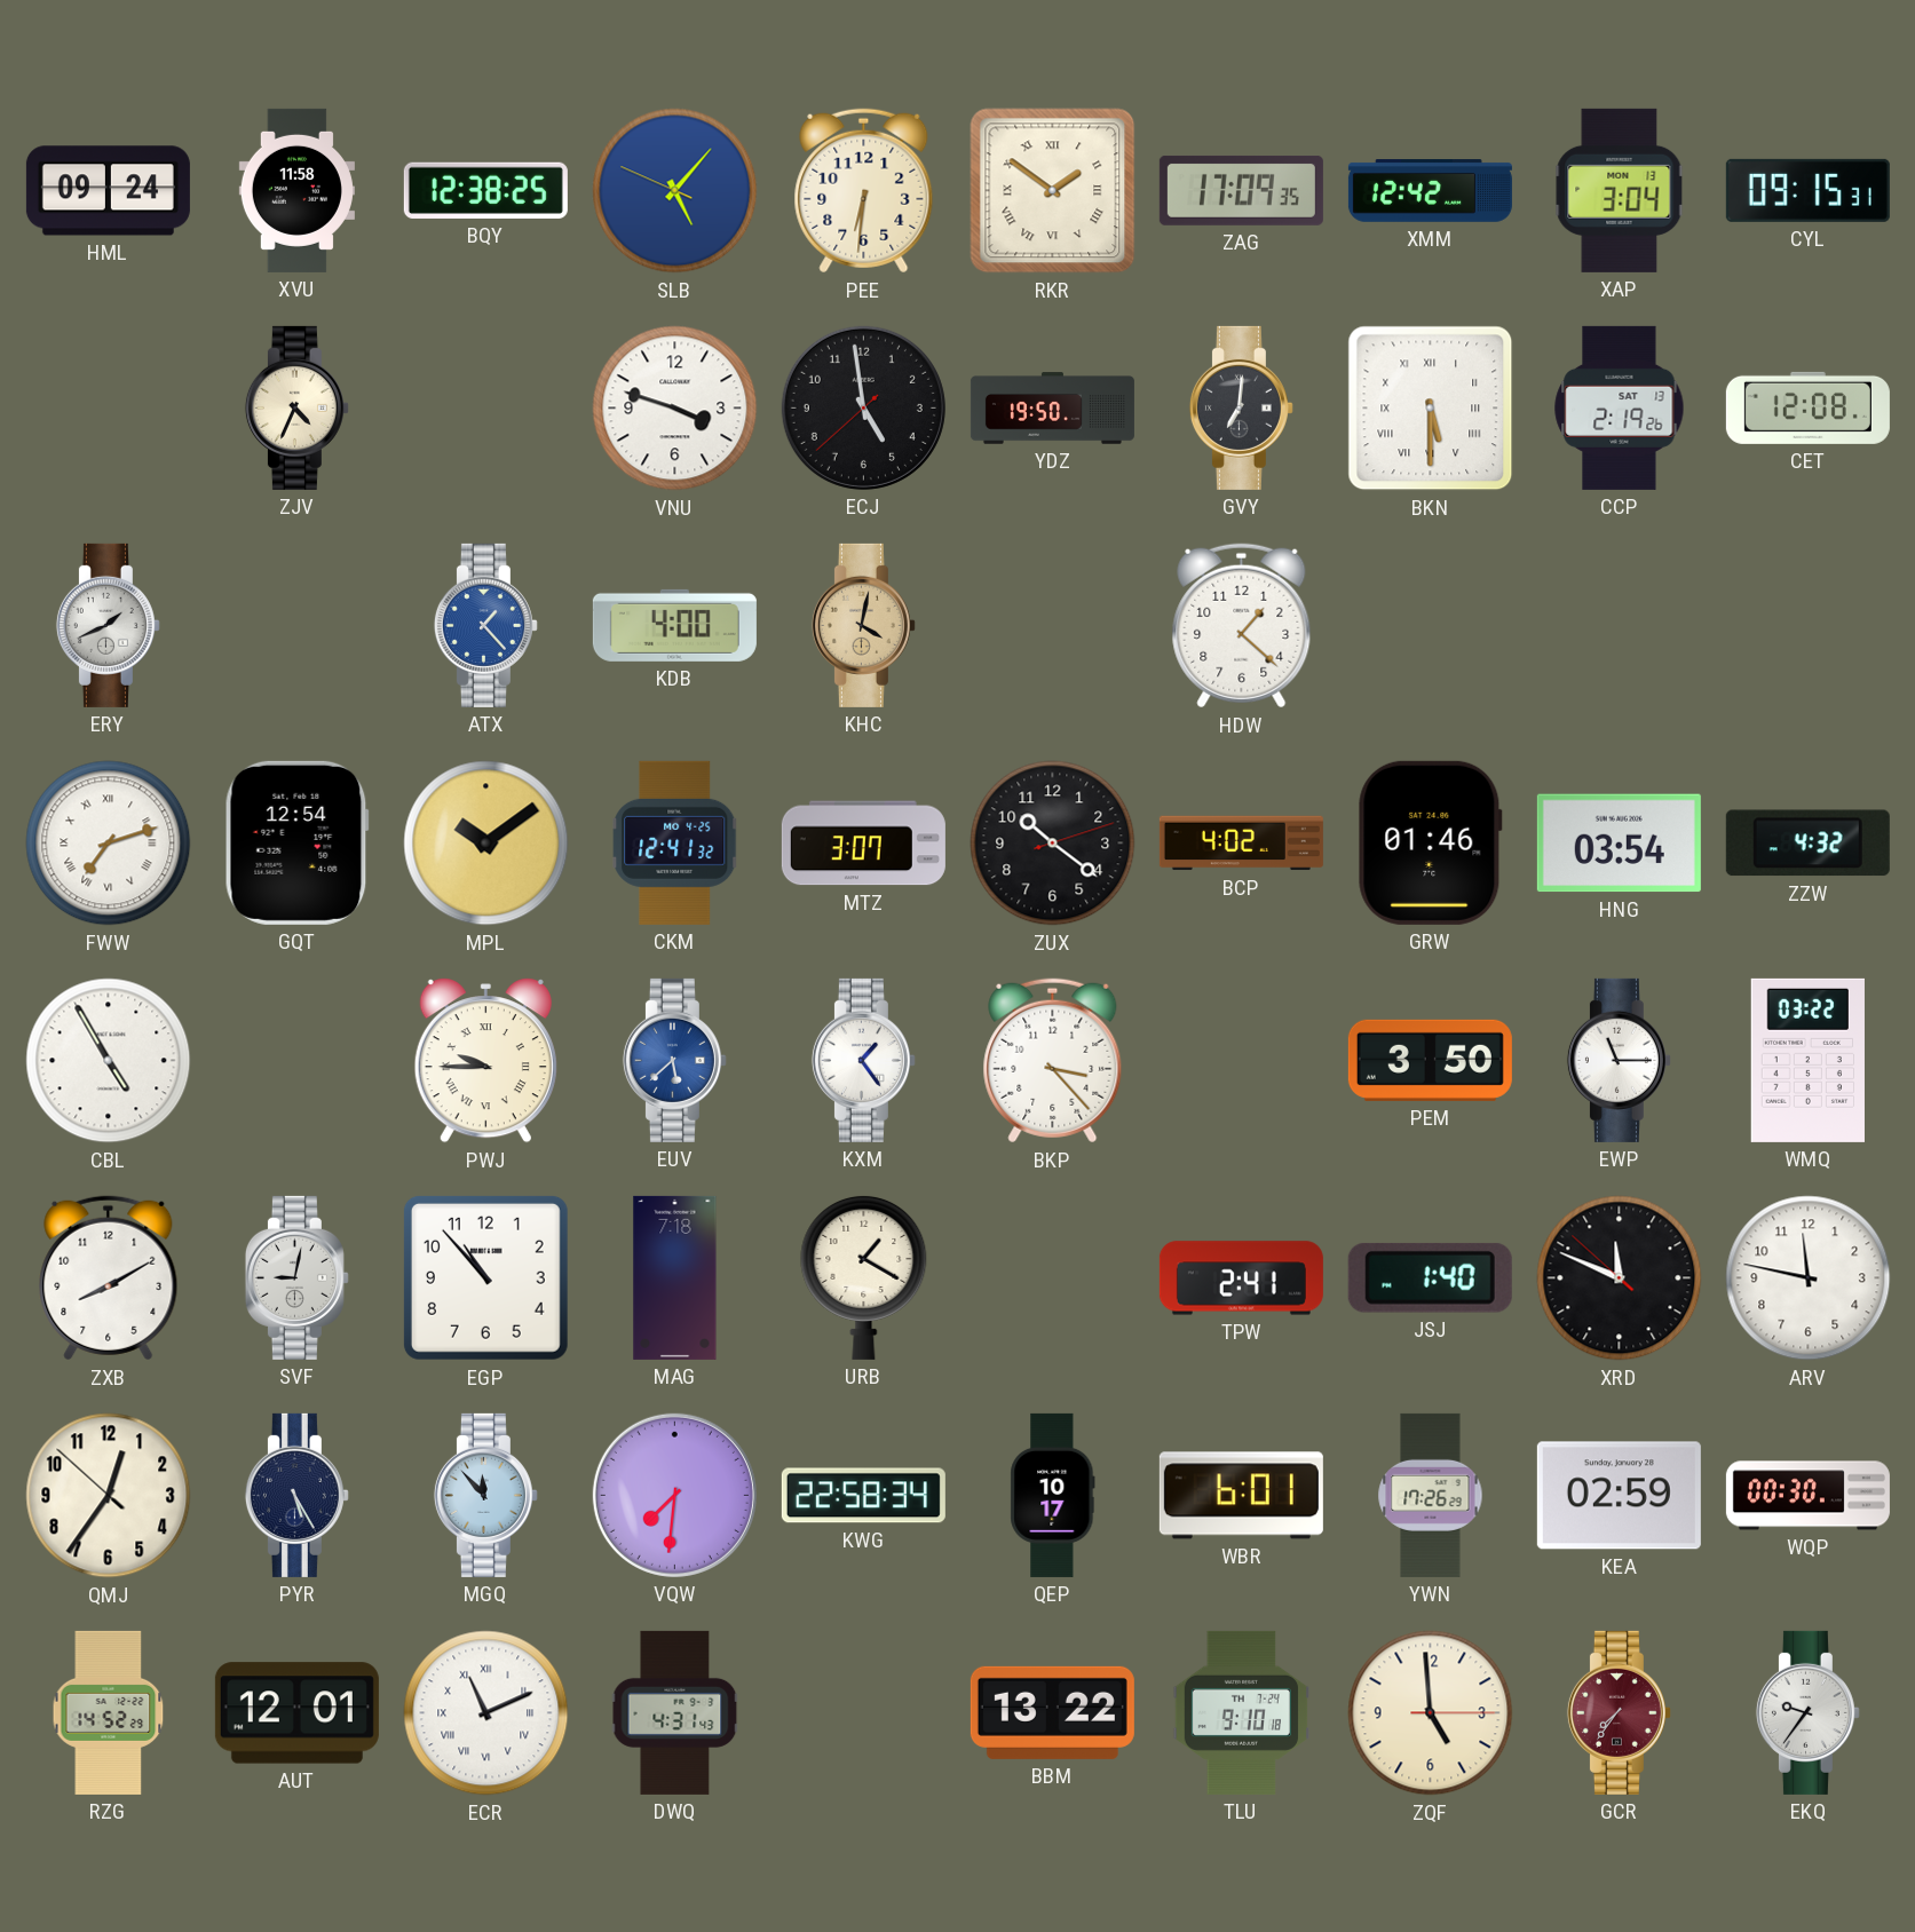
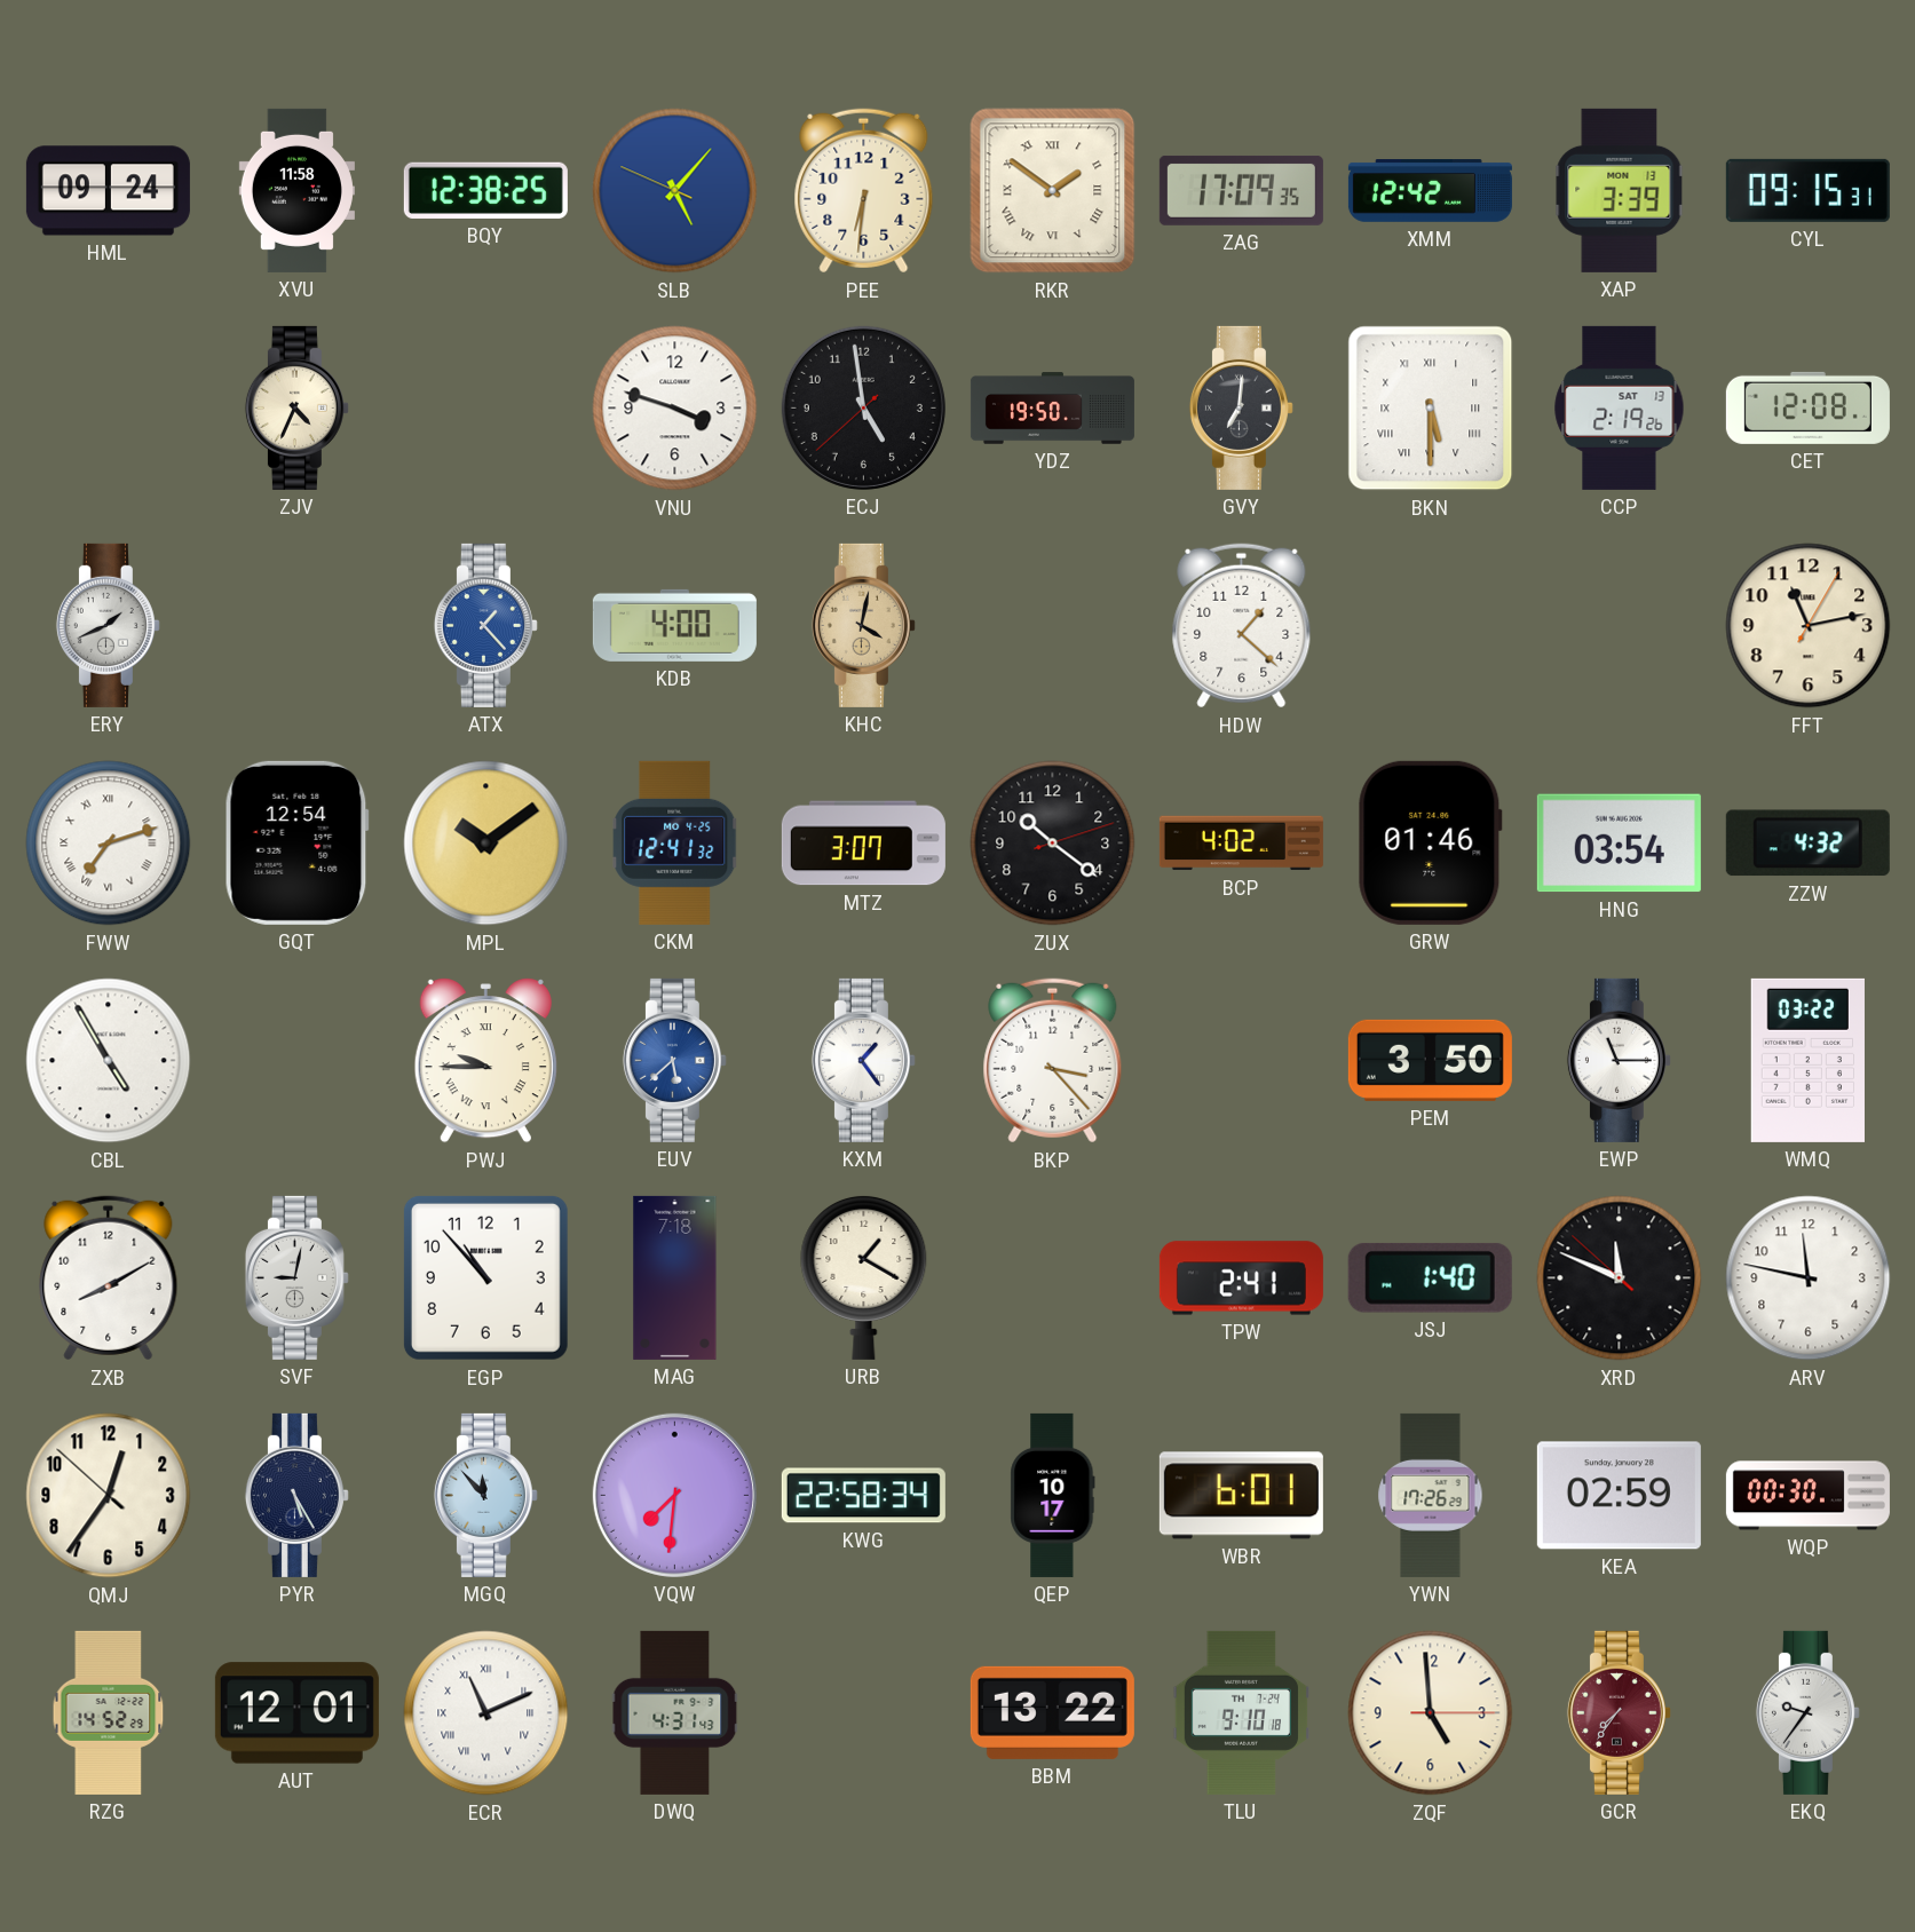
XAP: 3:04 -> 3:39 (1620, 190)
FFT: none -> 11:13 (1809, 626)
